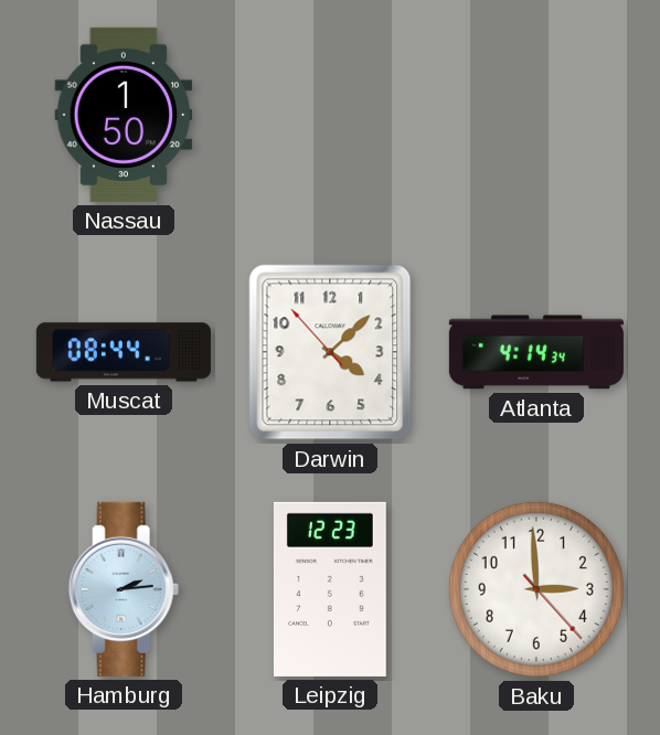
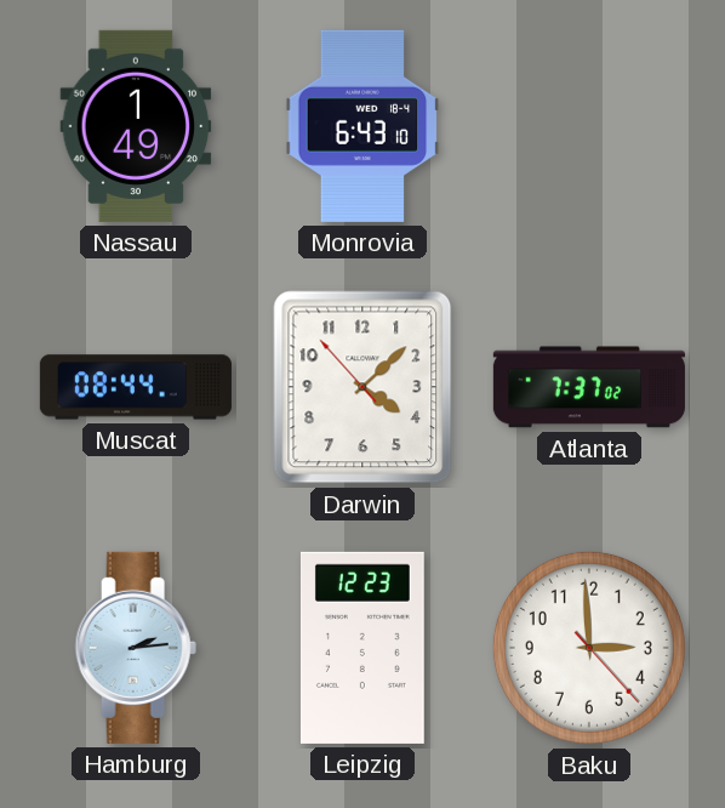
Nassau: 1:50 -> 1:49 (136, 126)
Monrovia: none -> 6:43 (362, 126)
Atlanta: 4:14 -> 7:37 (589, 387)
